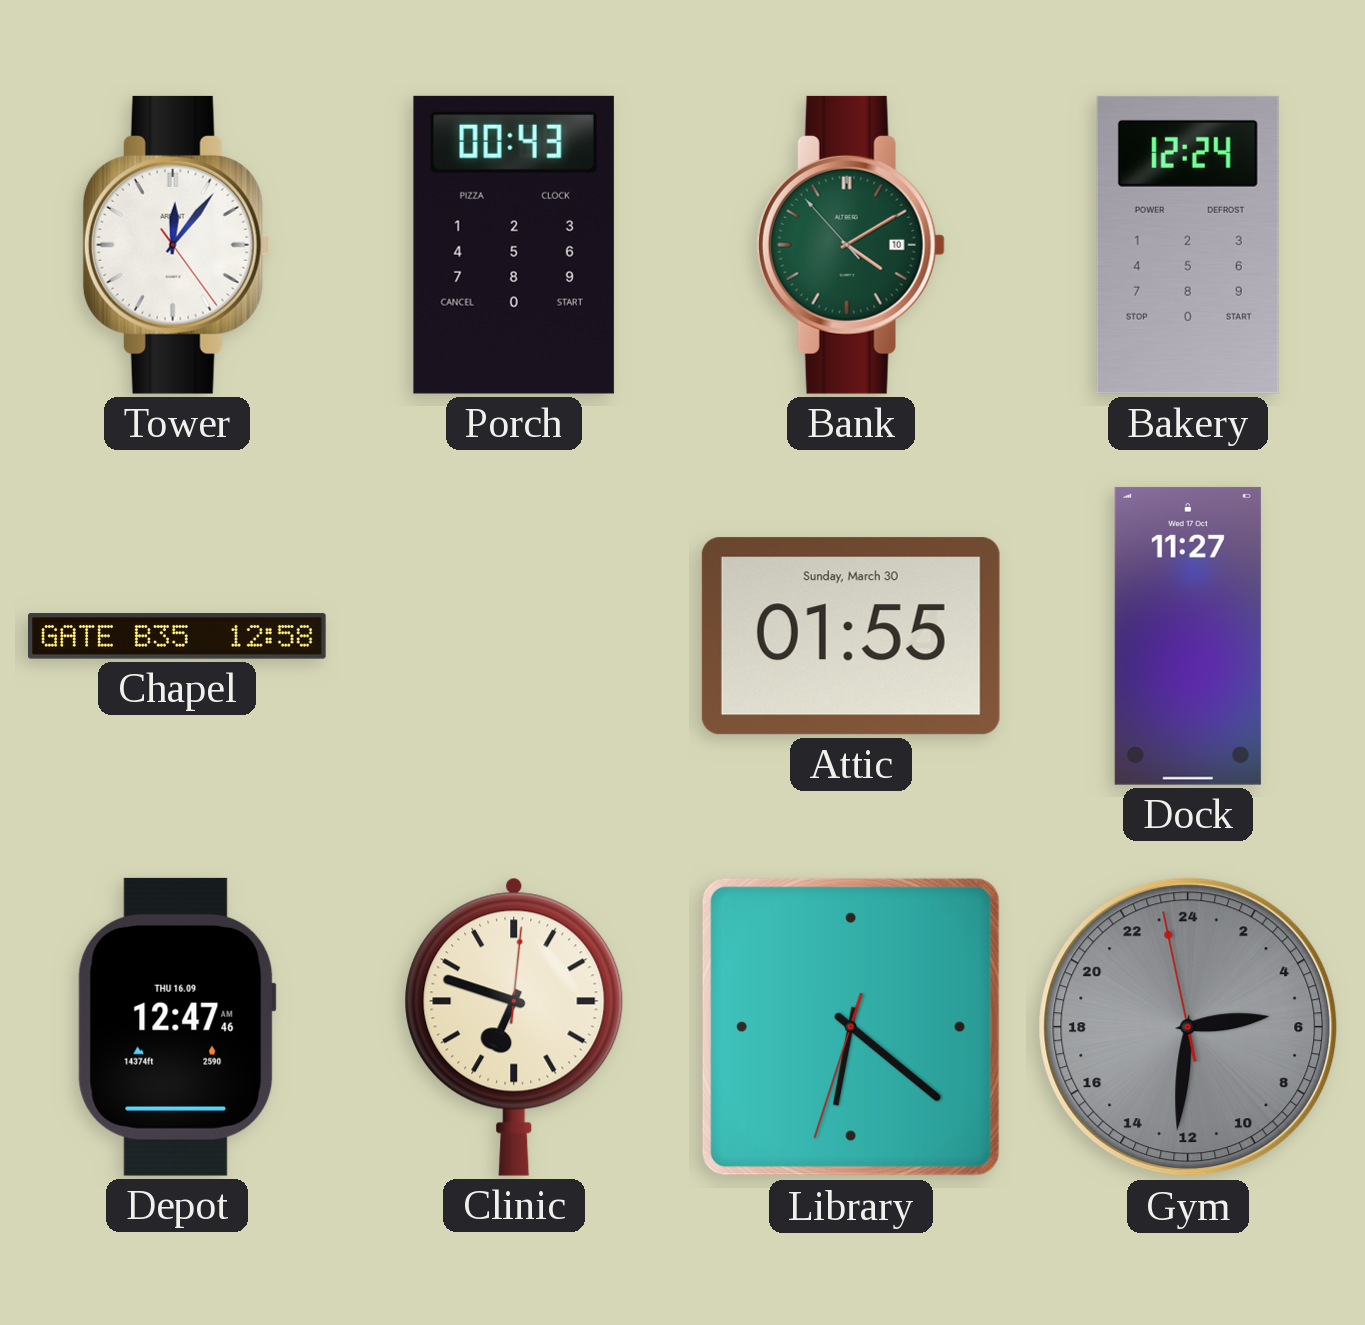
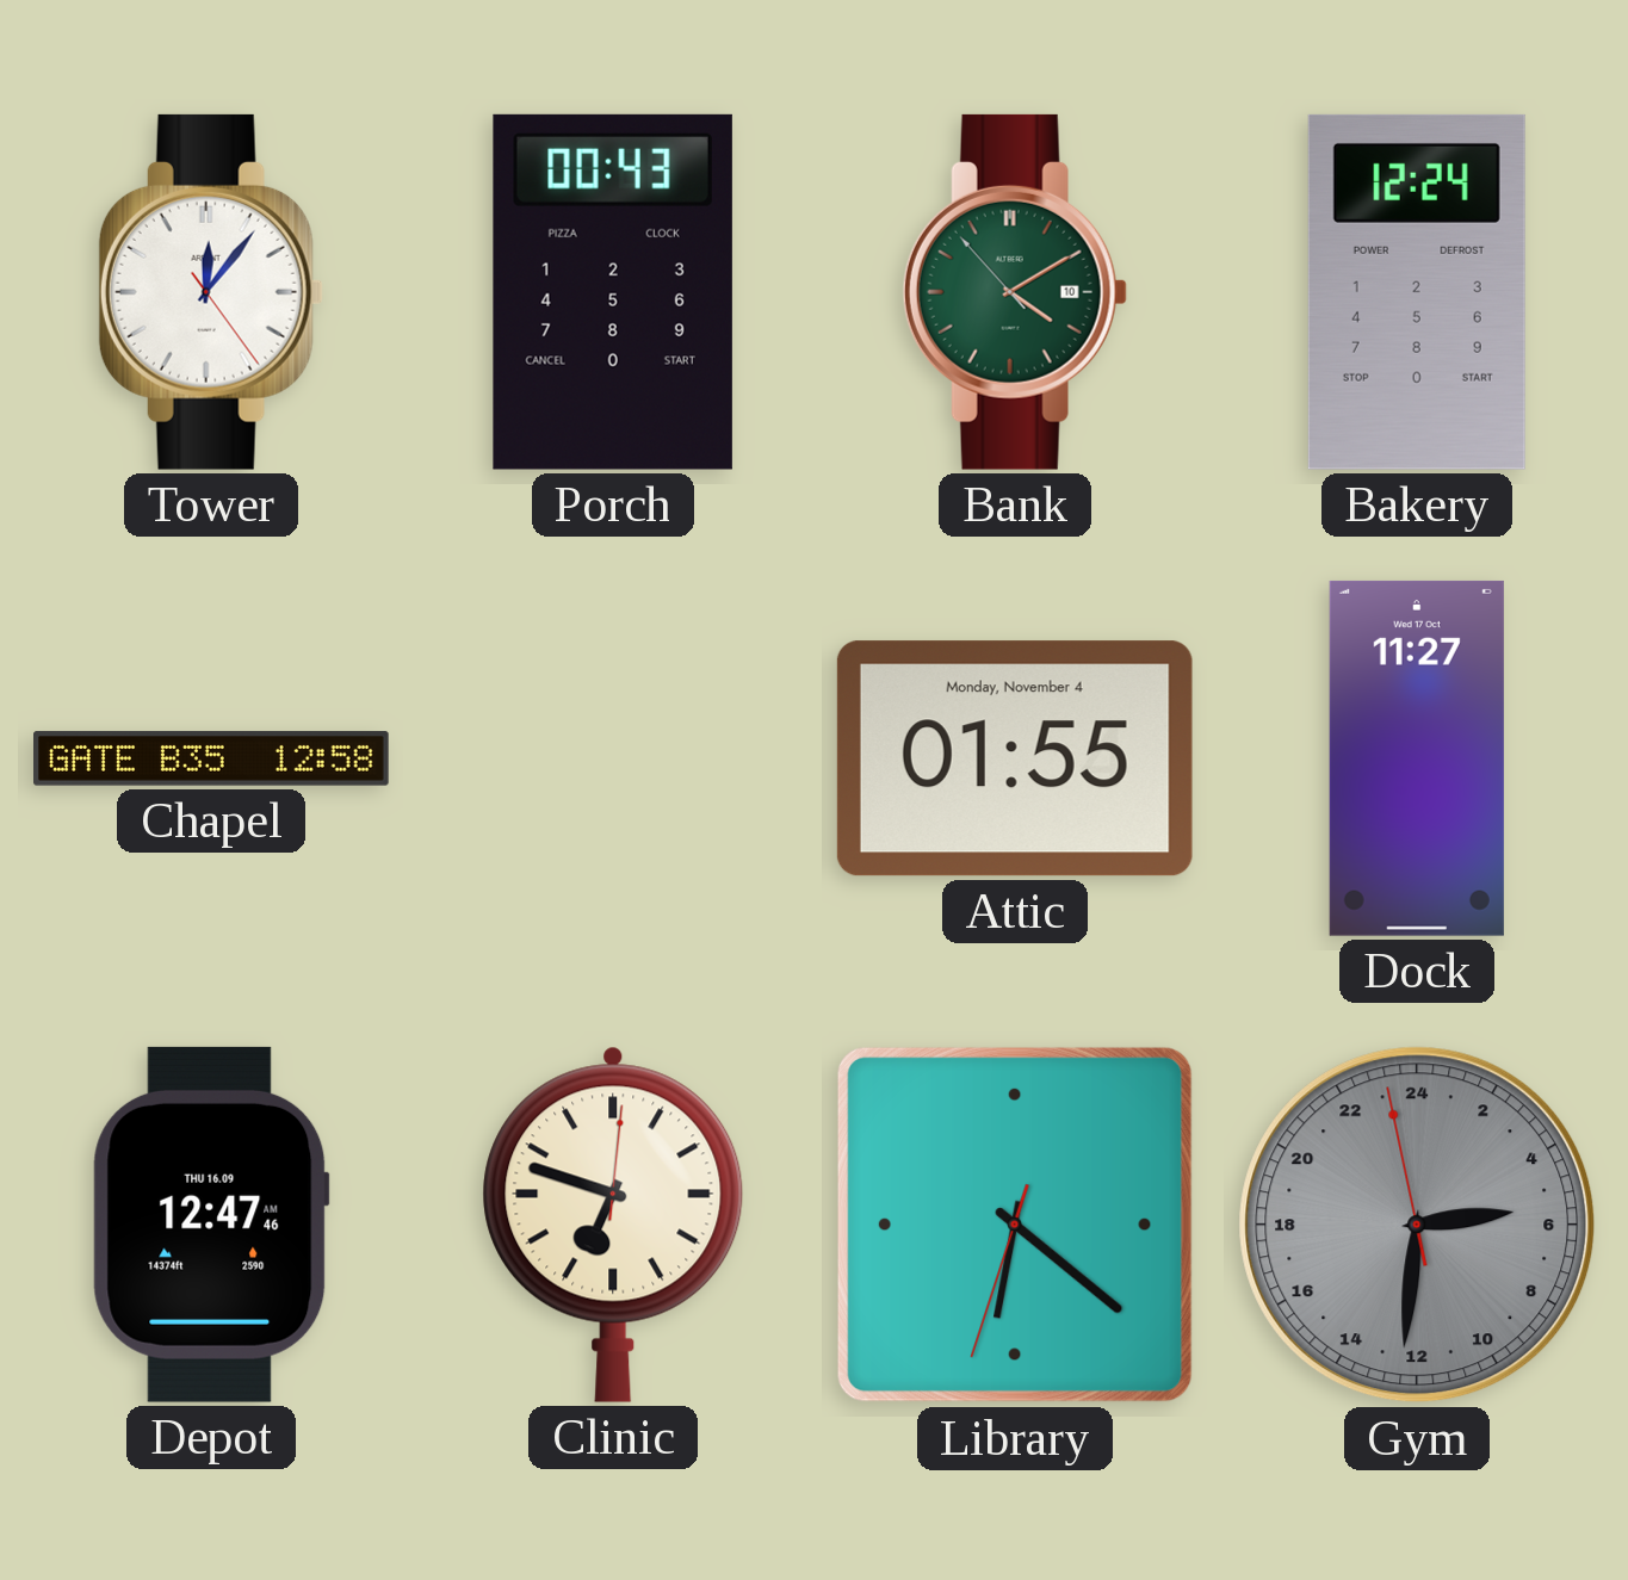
Attic date: Sunday, March 30 -> Monday, November 4 (1015, 758)
